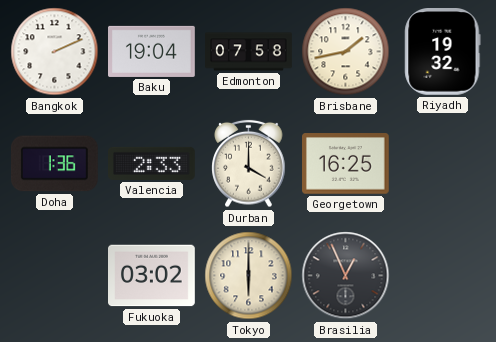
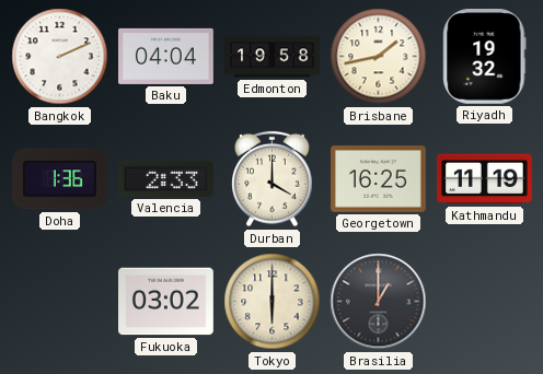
Baku: 19:04 -> 04:04 (166, 56)
Edmonton: 07:58 -> 19:58 (273, 57)
Kathmandu: none -> 11:19 (485, 179)
Brasilia: 12:56 -> 1:00 (379, 302)
